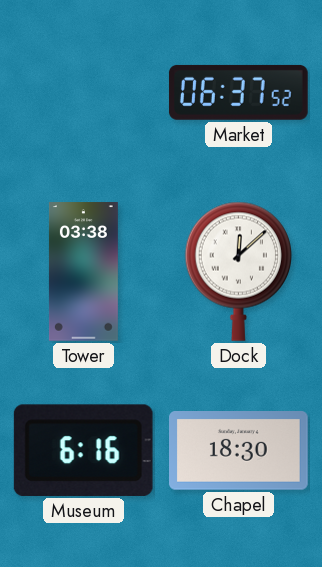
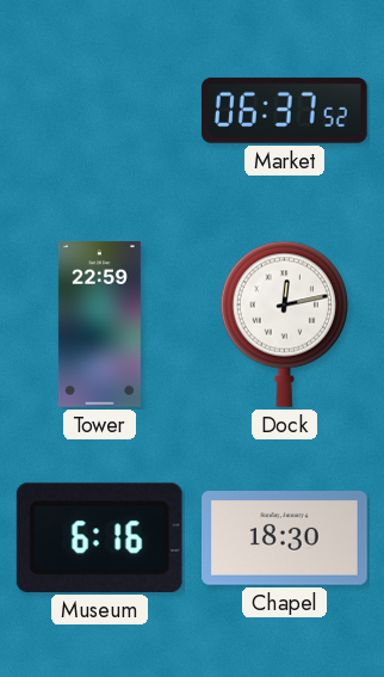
Tower: 03:38 -> 22:59 (99, 325)
Dock: 12:08 -> 12:13 (284, 324)
